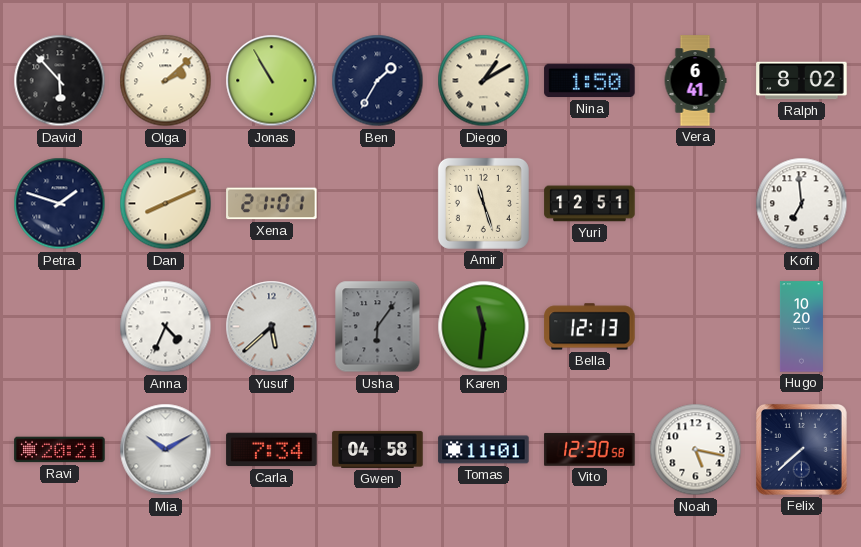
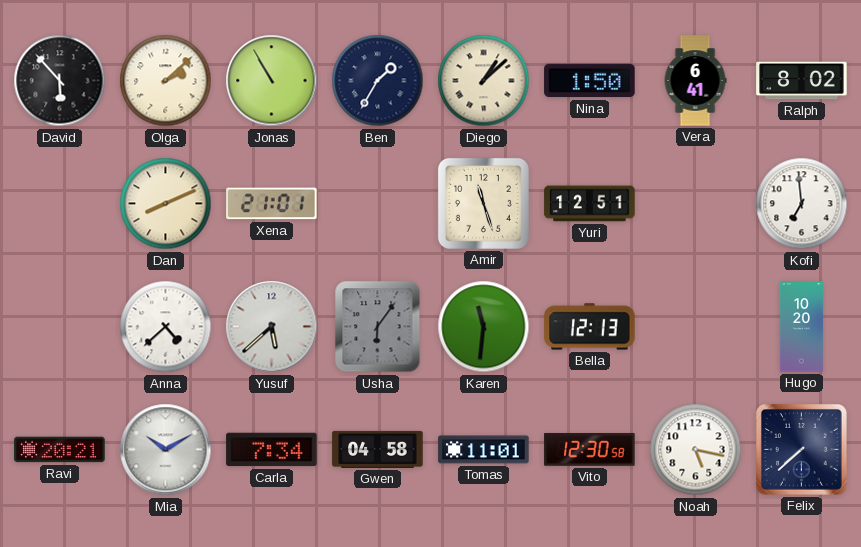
Diego: 1:10 -> 1:08 (484, 81)
Petra: 1:48 -> none (60, 204)
Anna: 4:34 -> 4:38 (166, 327)
